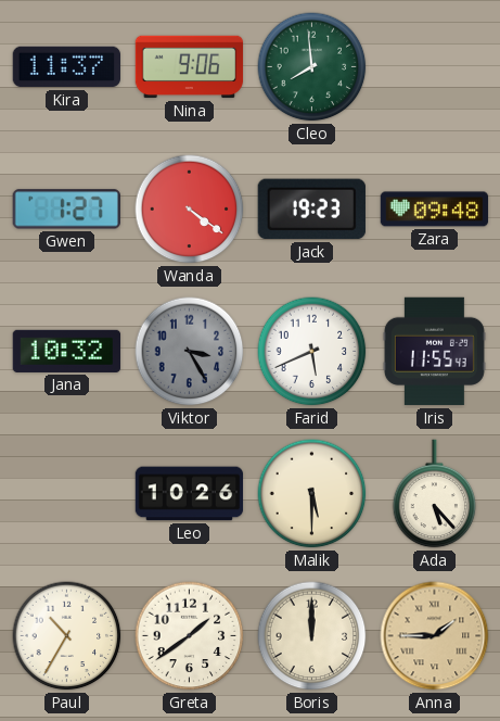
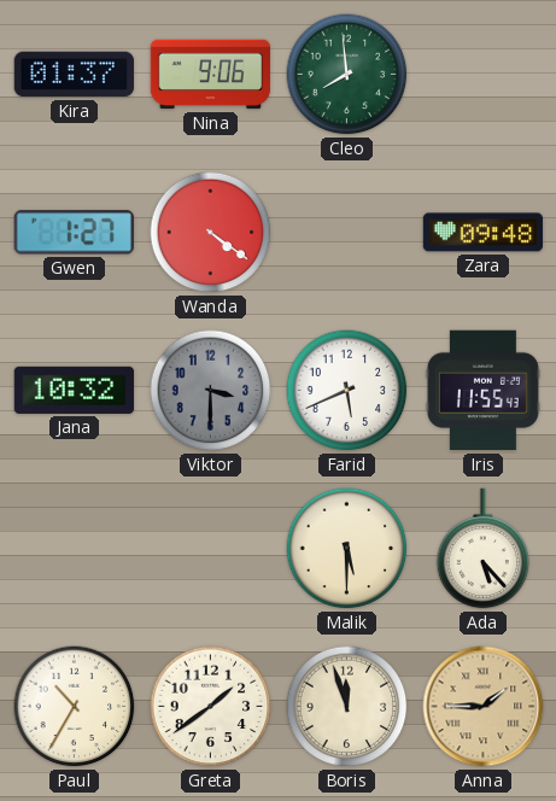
Kira: 11:37 -> 01:37 (74, 75)
Jack: 19:23 -> none (311, 210)
Viktor: 3:25 -> 3:30 (211, 391)
Leo: 10:26 -> none (190, 494)
Boris: 12:00 -> 11:57 (347, 707)
